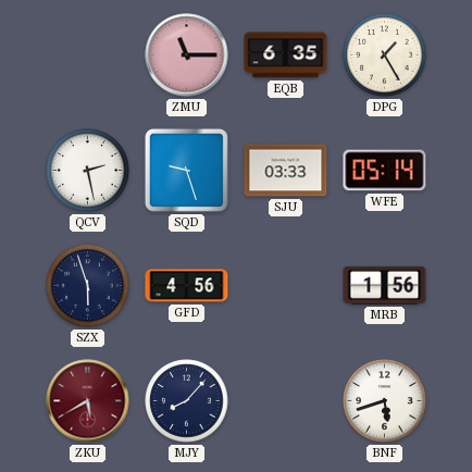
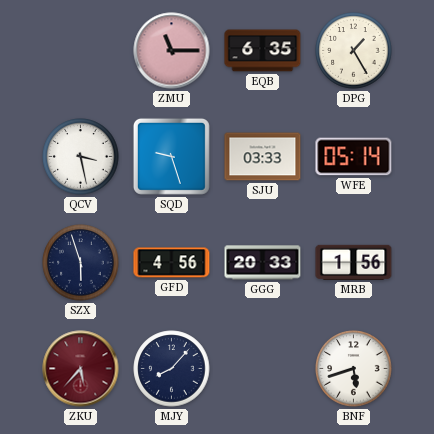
QCV: 2:28 -> 3:28 (81, 157)
GGG: none -> 20:33 (263, 263)
ZKU: 5:40 -> 5:37 (81, 369)
